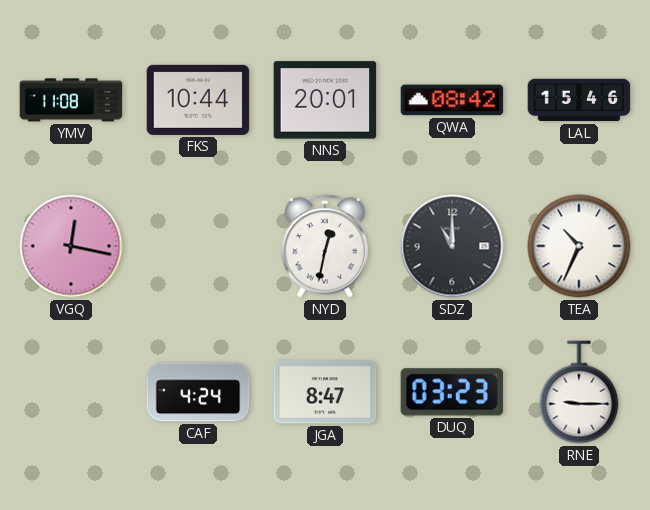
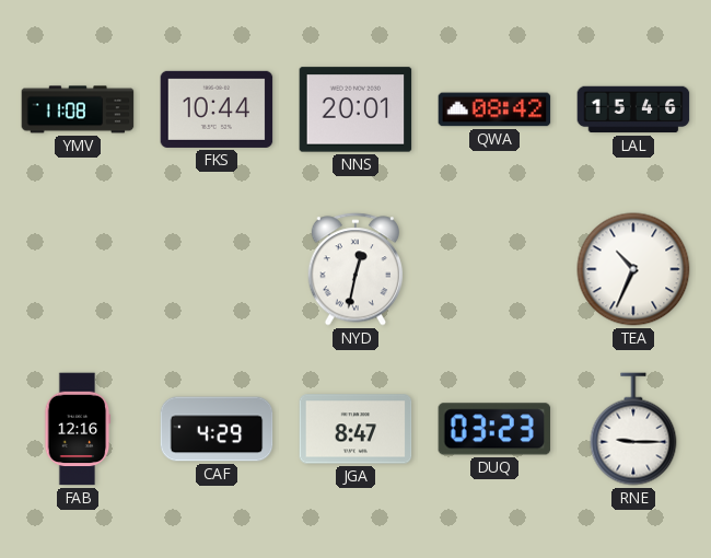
VGQ: 12:17 -> none (71, 246)
SDZ: 11:00 -> none (452, 246)
FAB: none -> 12:16 (78, 429)
CAF: 4:24 -> 4:29 (217, 429)
